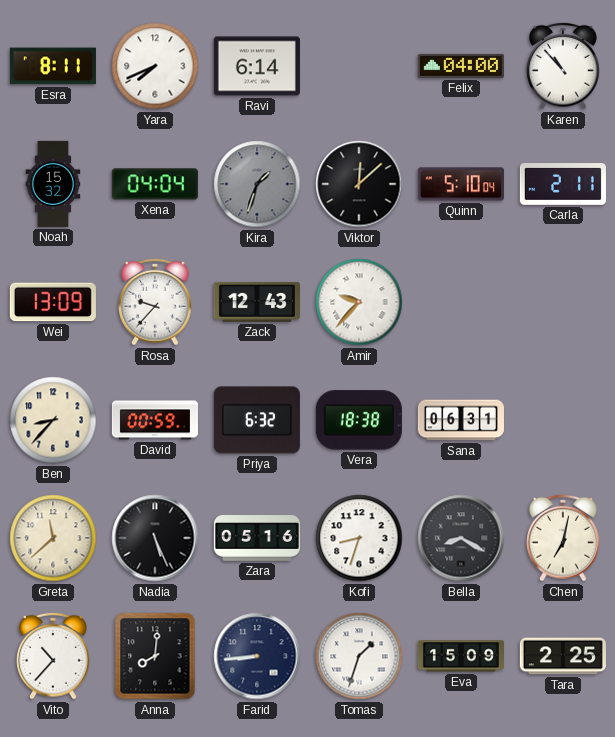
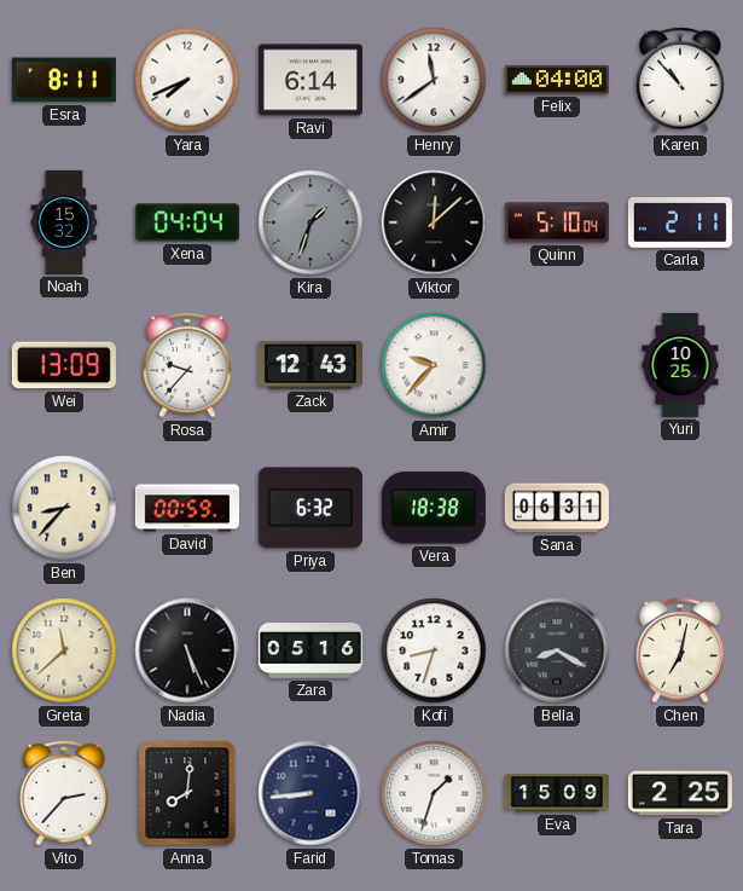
Henry: none -> 11:39 (434, 80)
Yuri: none -> 10:25 (680, 365)
Vito: 10:37 -> 2:37 (65, 793)
